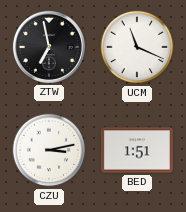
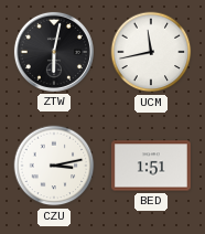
ZTW: 6:58 -> 6:02 (54, 52)
UCM: 11:19 -> 11:43 (151, 52)
